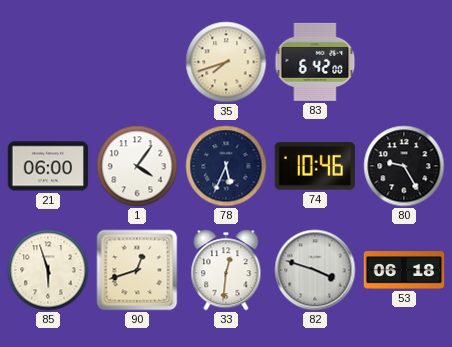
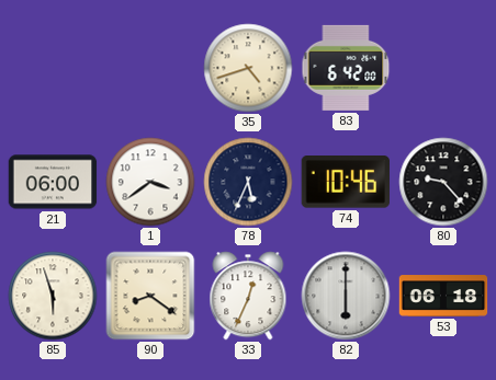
35: 7:42 -> 4:42 (248, 68)
1: 4:06 -> 3:39 (150, 182)
80: 9:25 -> 9:23 (443, 182)
90: 12:42 -> 8:21 (150, 296)
33: 12:31 -> 12:34 (248, 296)
82: 3:48 -> 6:00 (346, 296)
